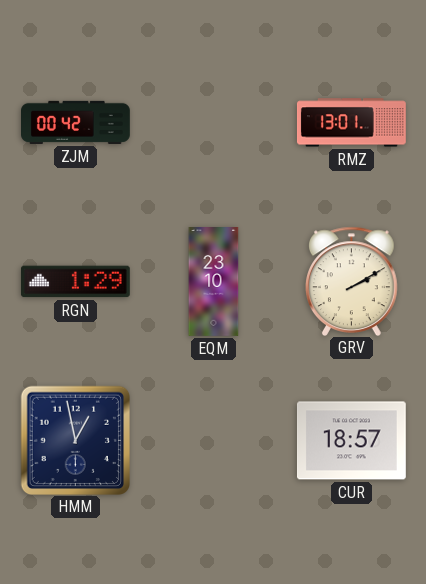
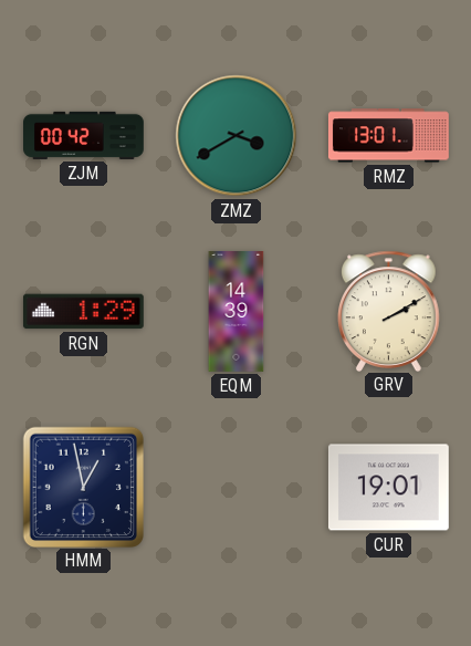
ZMZ: none -> 3:40 (237, 136)
EQM: 23:10 -> 14:39 (237, 312)
CUR: 18:57 -> 19:01 (388, 488)
